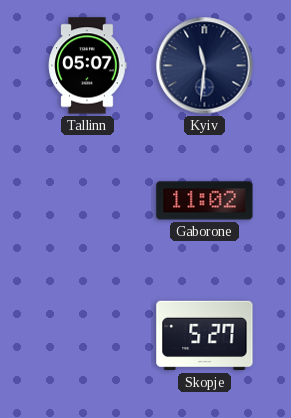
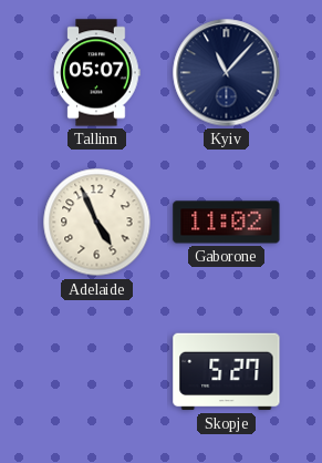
Kyiv: 11:31 -> 11:07 (227, 73)
Adelaide: none -> 4:56 (97, 223)
